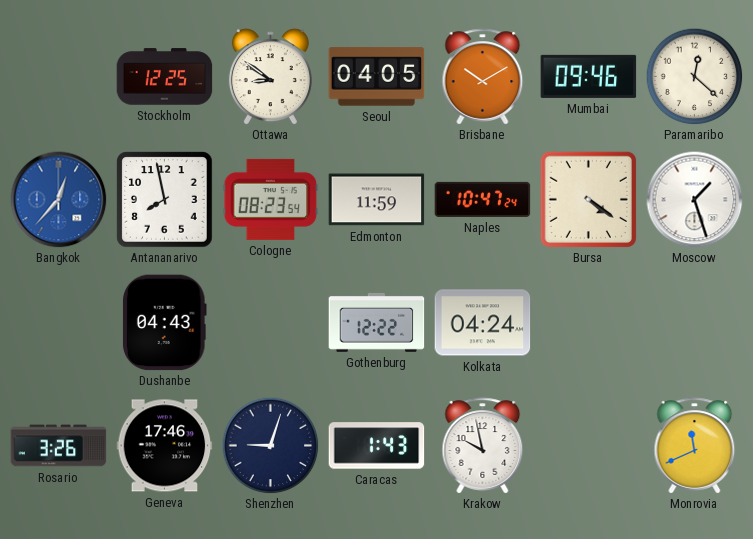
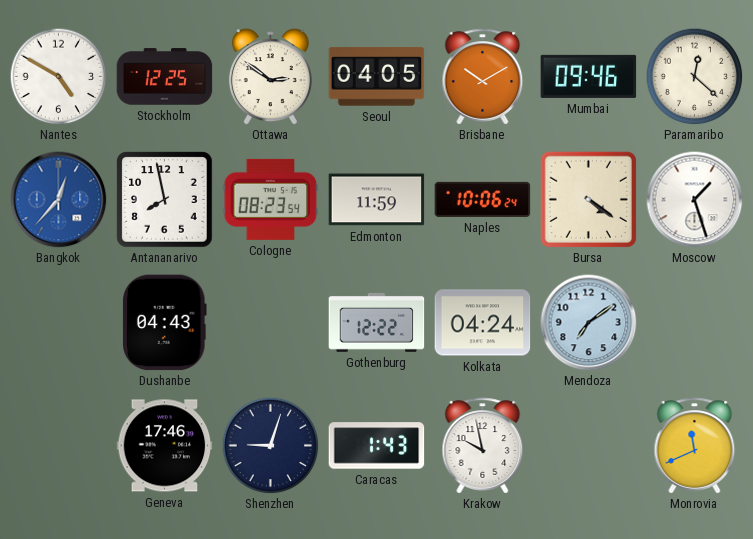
Nantes: none -> 4:50 (58, 76)
Ottawa: 8:51 -> 2:51 (270, 77)
Naples: 10:47 -> 10:06 (483, 199)
Mendoza: none -> 7:09 (589, 323)
Rosario: 3:26 -> none (59, 446)
